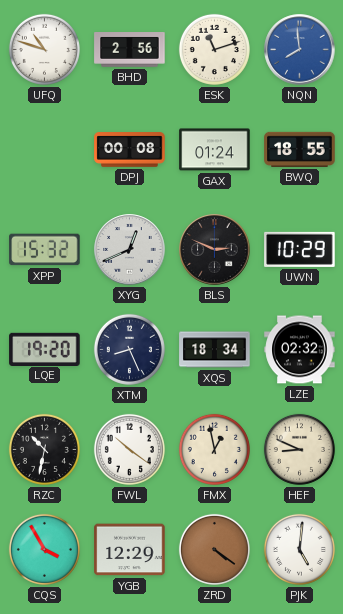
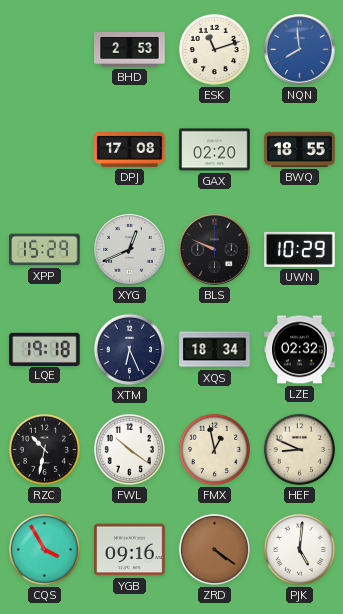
UFQ: 10:48 -> none (44, 49)
BHD: 2:56 -> 2:53 (130, 50)
DPJ: 00:08 -> 17:08 (130, 150)
GAX: 01:24 -> 02:20 (215, 150)
XPP: 15:32 -> 15:29 (45, 250)
BLS: 2:49 -> 9:49 (215, 250)
LQE: 19:20 -> 19:18 (45, 349)
XTM: 8:26 -> 6:26 (129, 349)
YGB: 12:29 -> 09:16 (130, 550)
